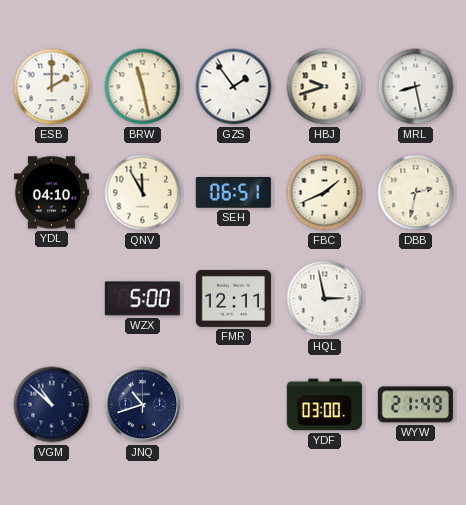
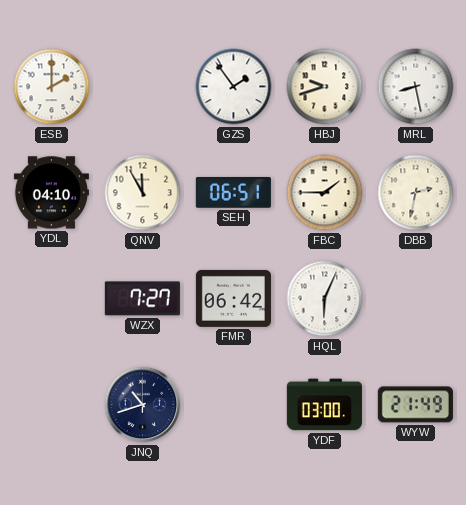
BRW: 11:28 -> none (143, 87)
FBC: 1:41 -> 1:45 (325, 193)
WZX: 5:00 -> 7:27 (142, 299)
FMR: 12:11 -> 06:42 (233, 298)
HQL: 2:58 -> 6:04 (325, 299)
VGM: 10:52 -> none (52, 405)
